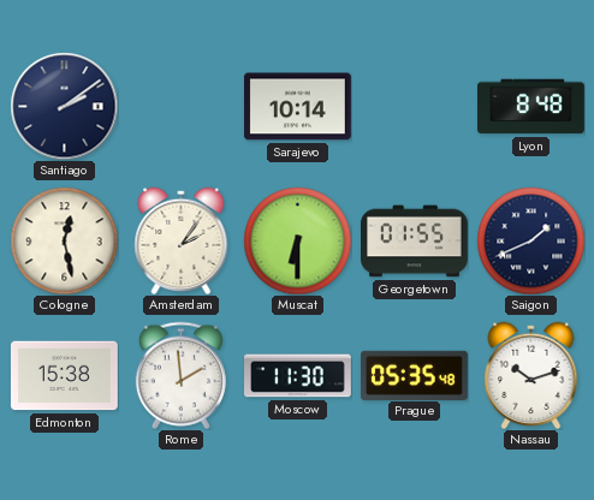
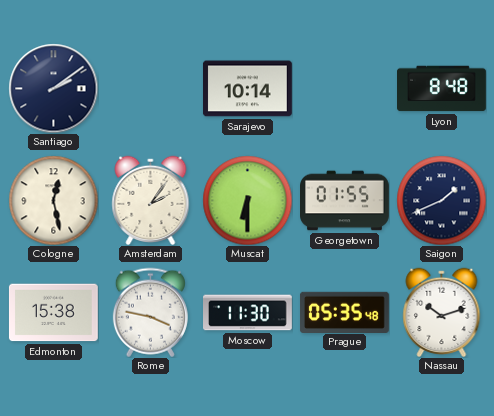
Rome: 1:59 -> 3:47 (150, 312)
